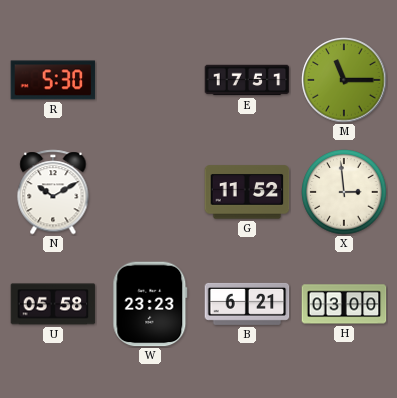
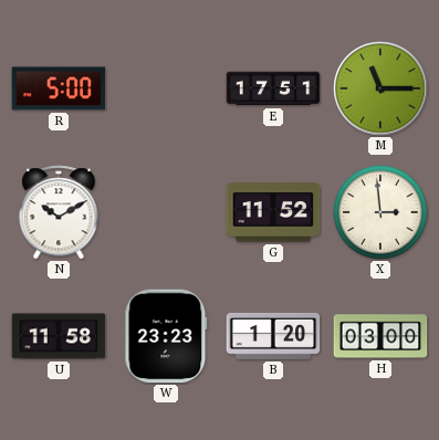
R: 5:30 -> 5:00 (59, 88)
U: 05:58 -> 11:58 (59, 336)
B: 6:21 -> 1:20 (273, 336)
